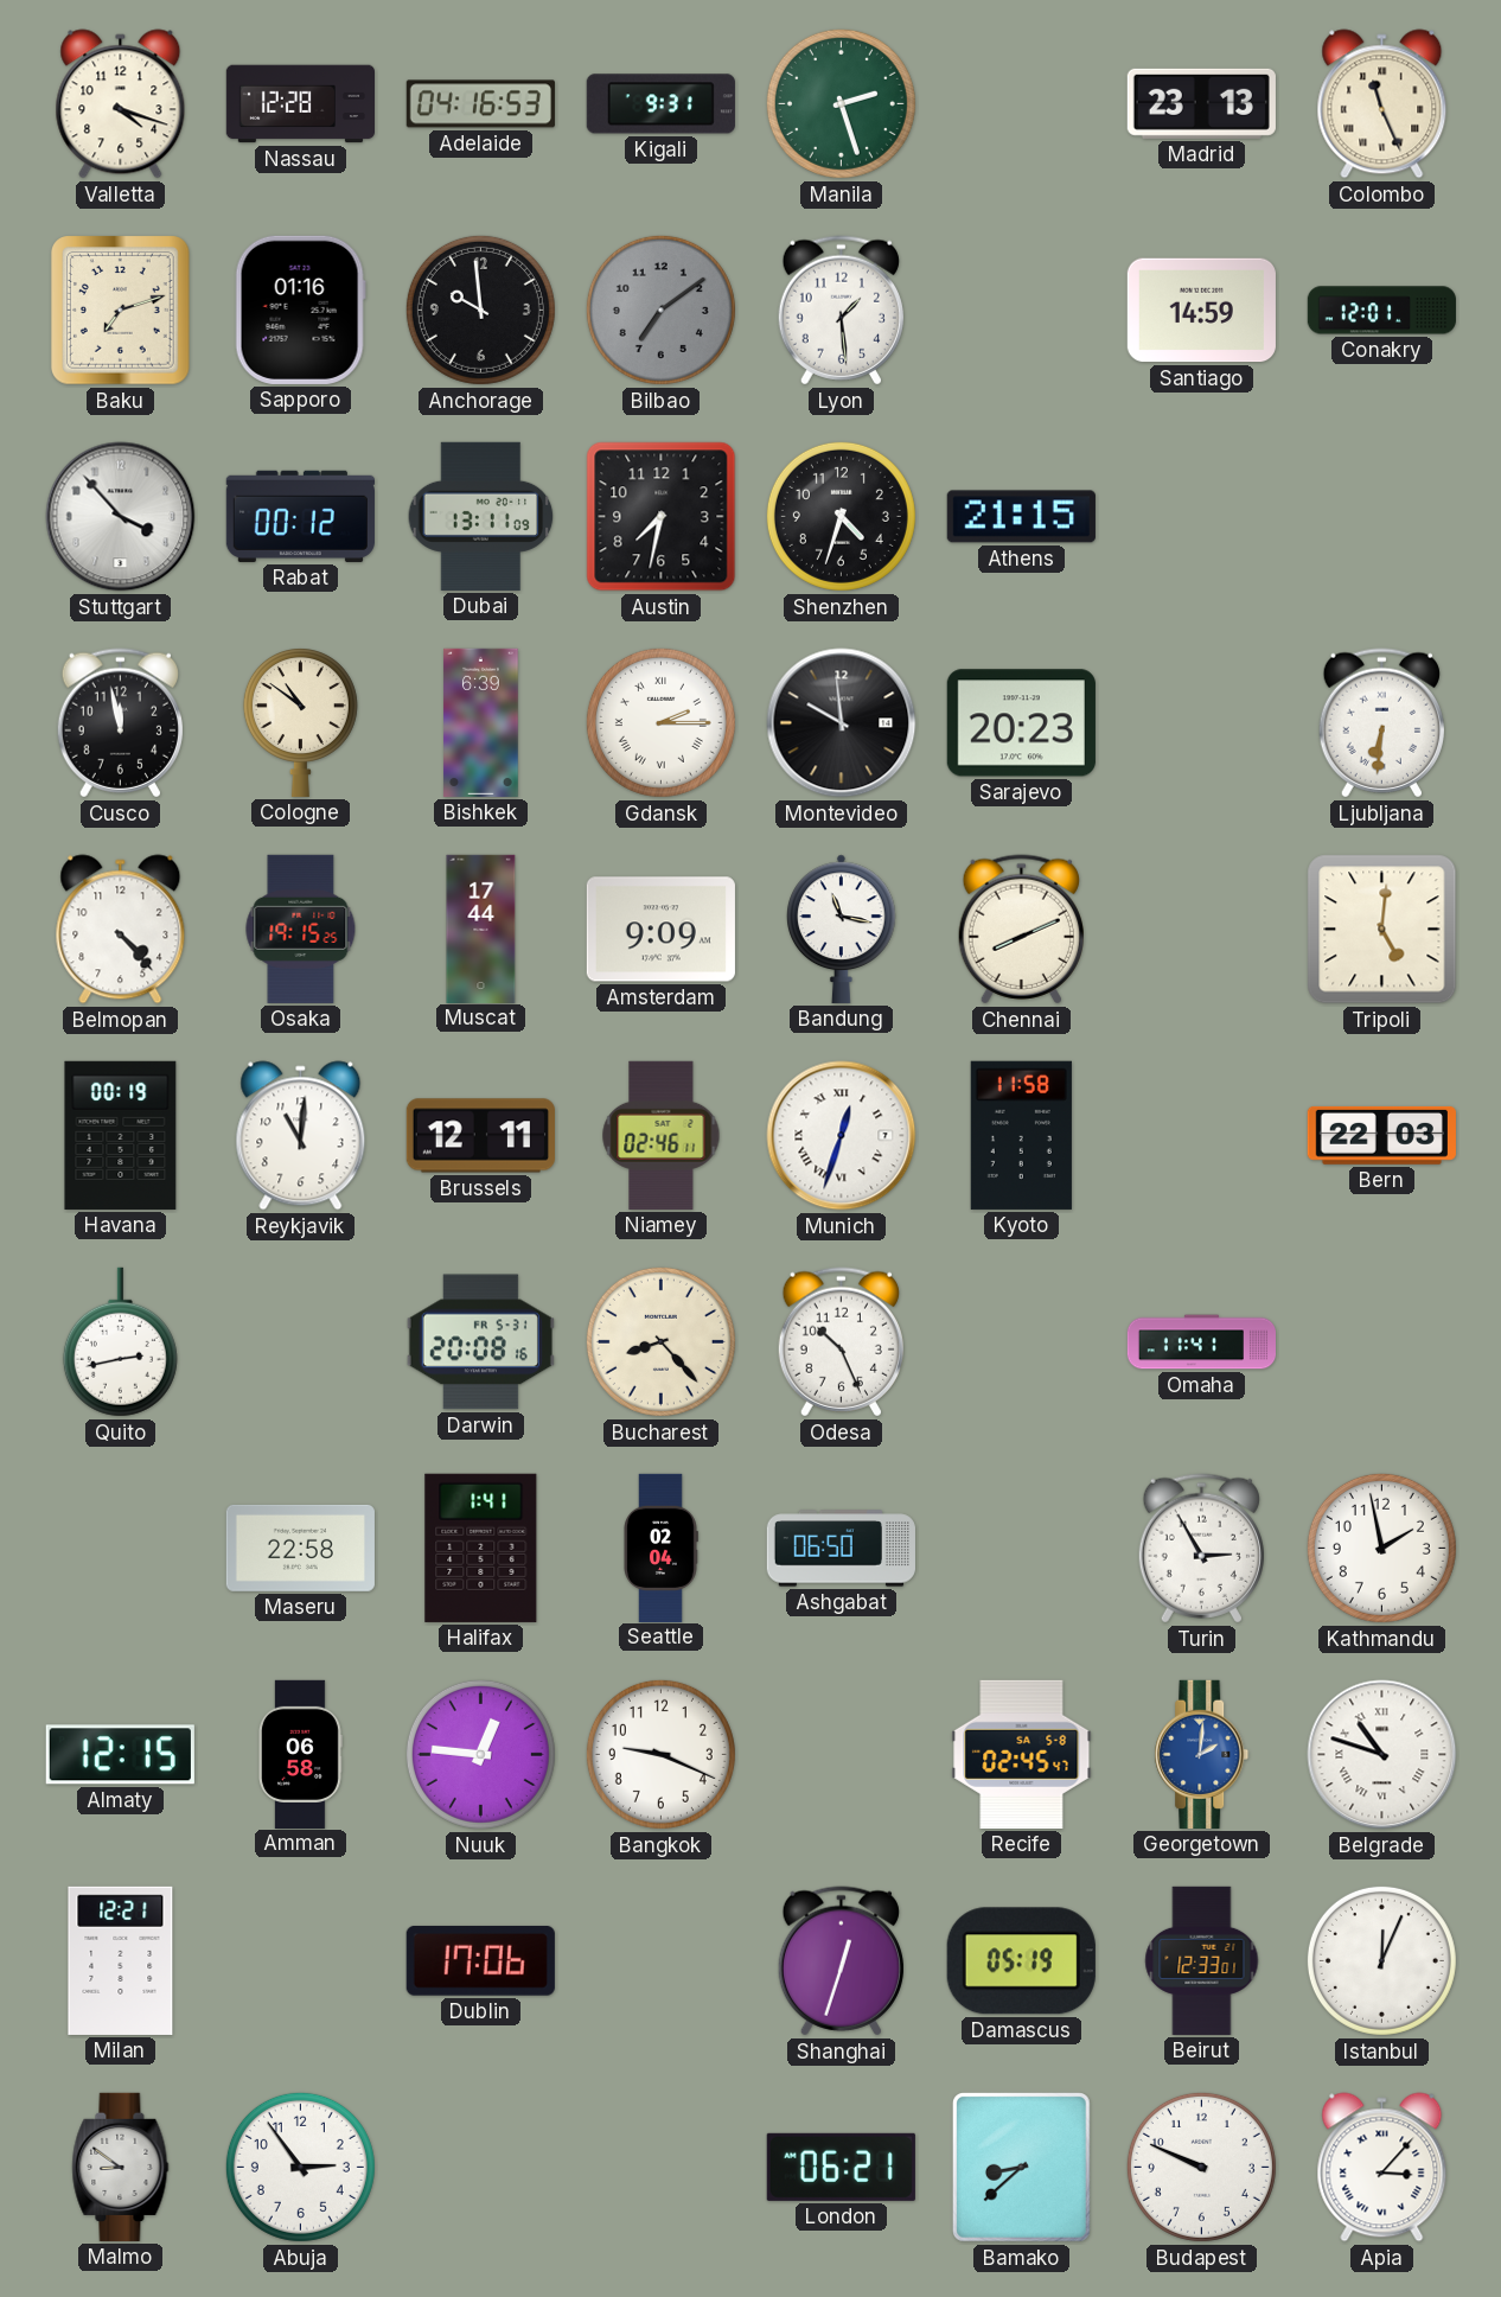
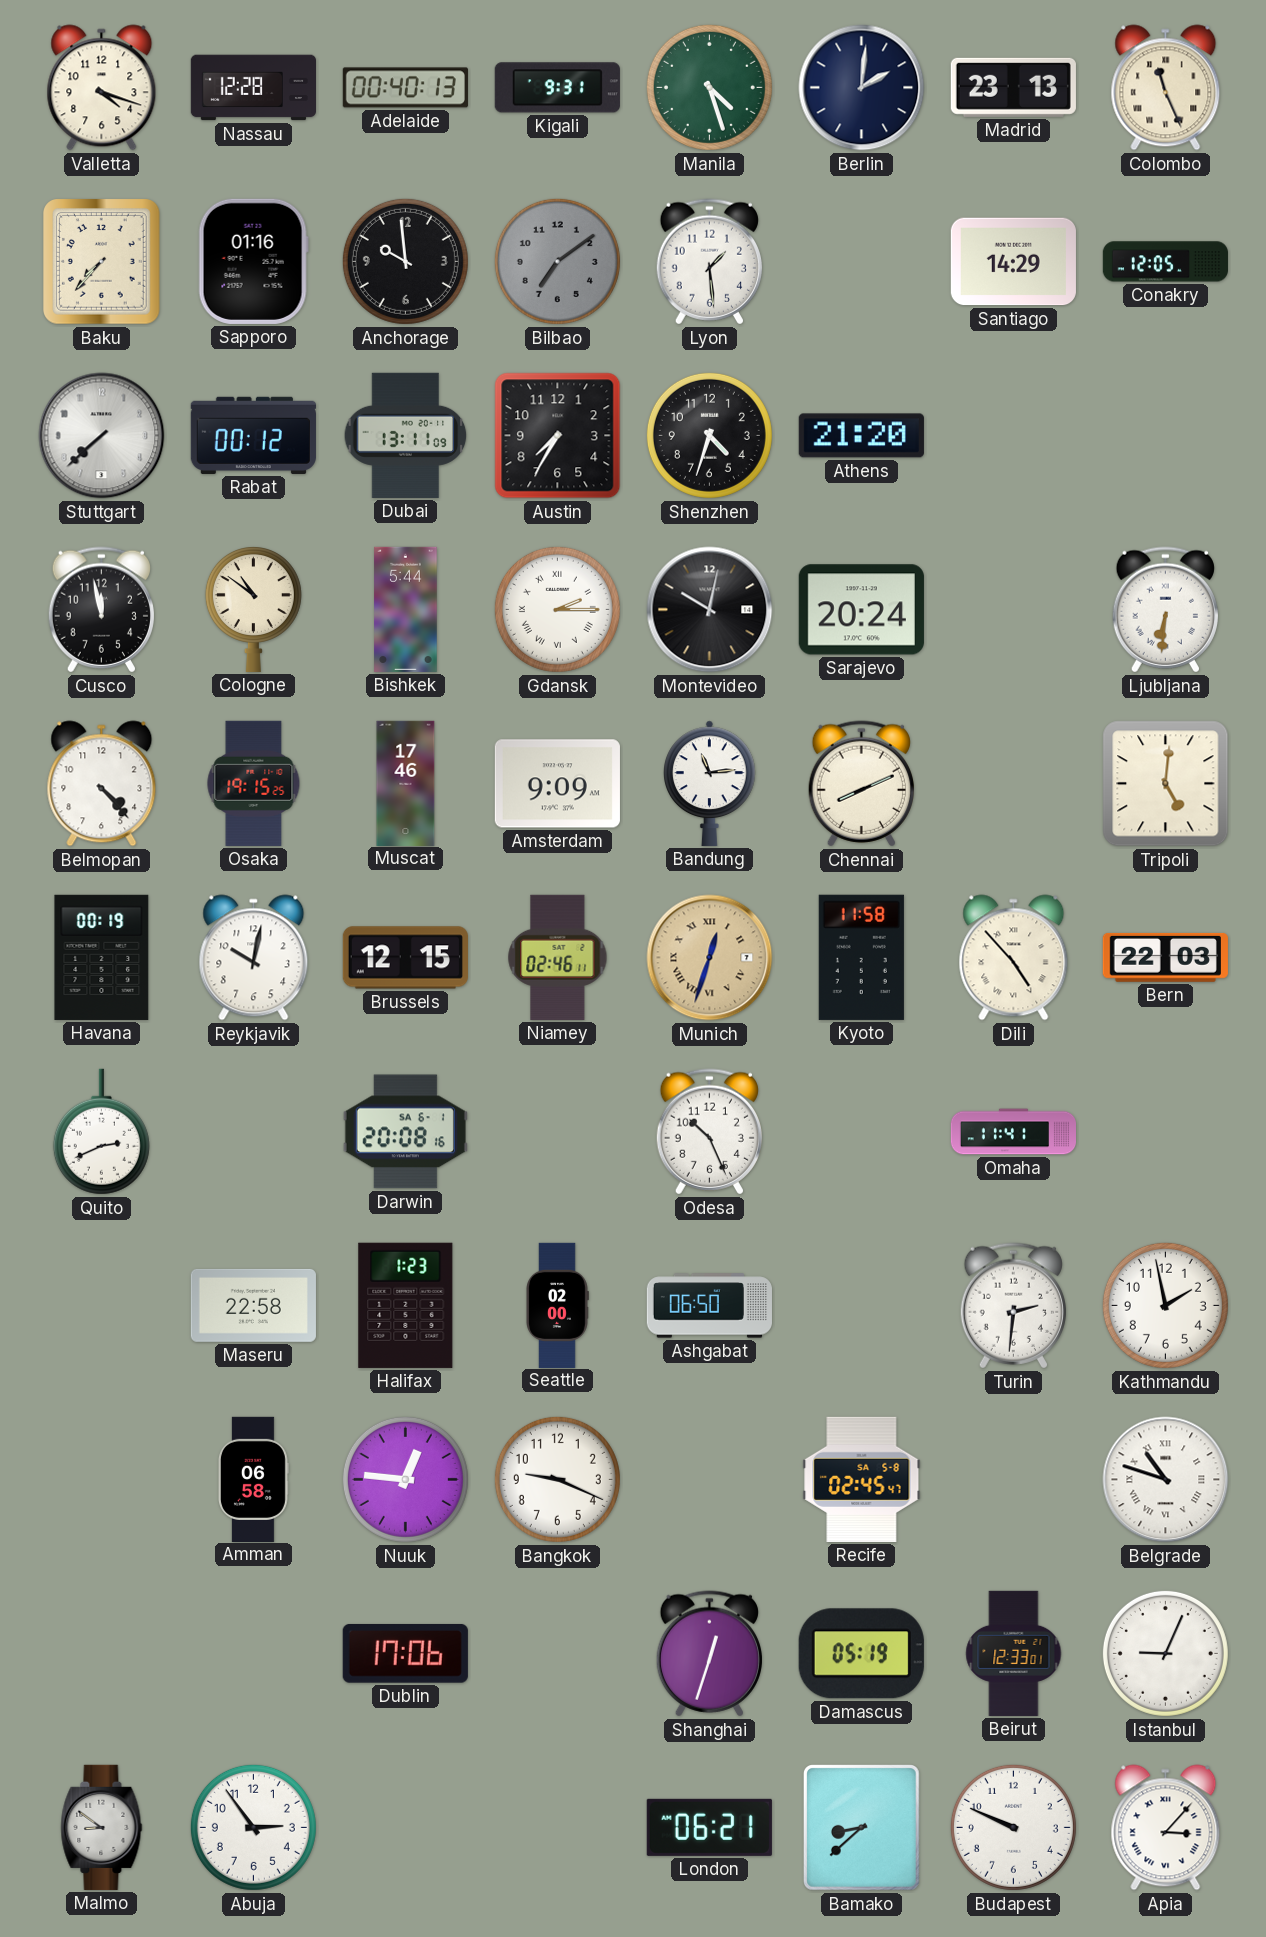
Adelaide: 04:16 -> 00:40 (405, 88)
Manila: 2:27 -> 4:27 (709, 87)
Berlin: none -> 2:01 (862, 88)
Baku: 7:12 -> 7:37 (102, 262)
Santiago: 14:59 -> 14:29 (1013, 262)
Conakry: 12:01 -> 12:05 (1165, 262)
Stuttgart: 3:53 -> 7:38 (102, 436)
Austin: 7:32 -> 7:35 (558, 436)
Athens: 21:15 -> 21:20 (861, 436)
Bishkek: 6:39 -> 5:44 (406, 609)
Montevideo: 9:59 -> 10:02 (710, 610)
Sarajevo: 20:23 -> 20:24 (861, 610)
Muscat: 17:44 -> 17:46 (406, 783)
Bandung: 11:17 -> 11:14 (710, 783)
Reykjavik: 11:01 -> 10:02 (254, 958)
Brussels: 12:11 -> 12:15 (405, 958)
Munich dial: white -> champagne (710, 958)
Dili: none -> 4:53 (1014, 958)
Quito: 2:43 -> 2:41 (101, 1132)
Darwin date: FR 5-31 -> SA 6-1 (405, 1132)
Bucharest: 8:23 -> none (660, 1341)
Halifax: 1:41 -> 1:23 (406, 1305)
Seattle: 02:04 -> 02:00 (557, 1305)
Turin: 2:55 -> 2:31 (1013, 1306)
Almaty: 12:15 -> none (120, 1755)
Georgetown: 2:01 -> none (1202, 1754)
Milan: 12:21 -> none (121, 1960)
Istanbul: 12:04 -> 9:04 (1165, 1653)
